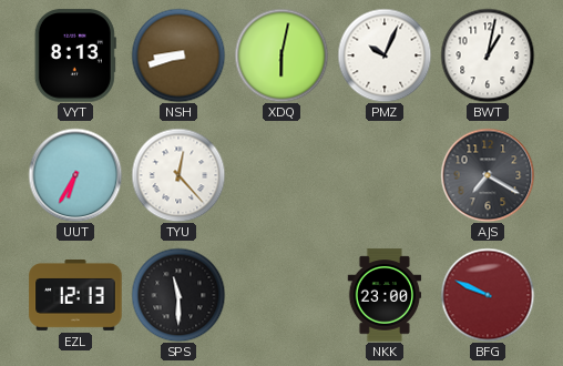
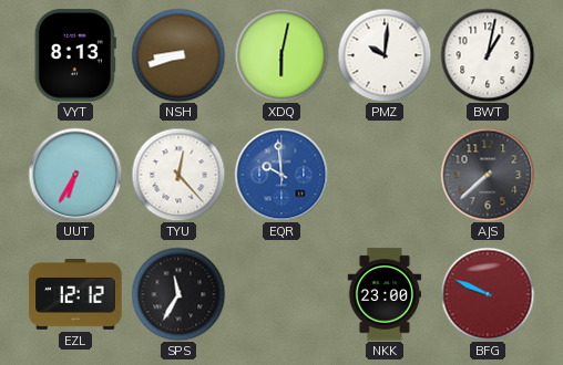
PMZ: 10:04 -> 10:01 (385, 55)
EQR: none -> 9:59 (281, 175)
AJS: 7:20 -> 7:38 (488, 175)
EZL: 12:13 -> 12:12 (75, 295)
SPS: 11:30 -> 11:35 (178, 294)
